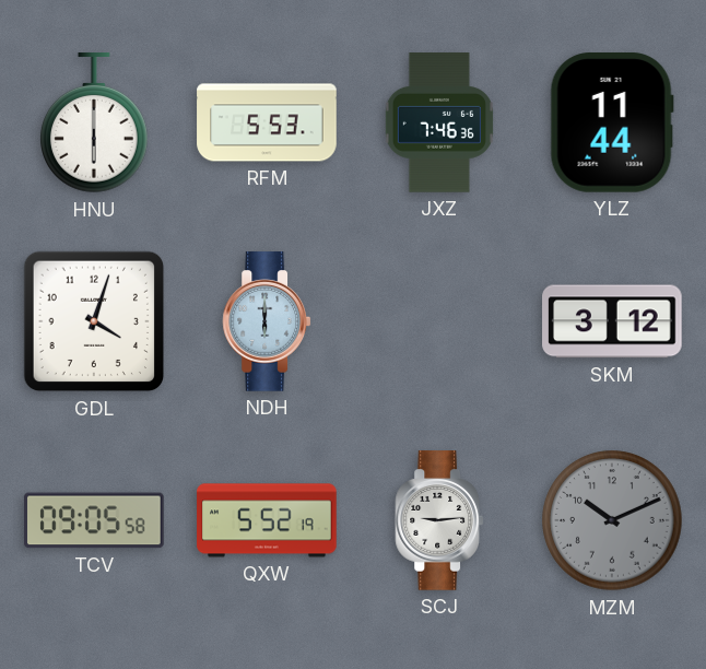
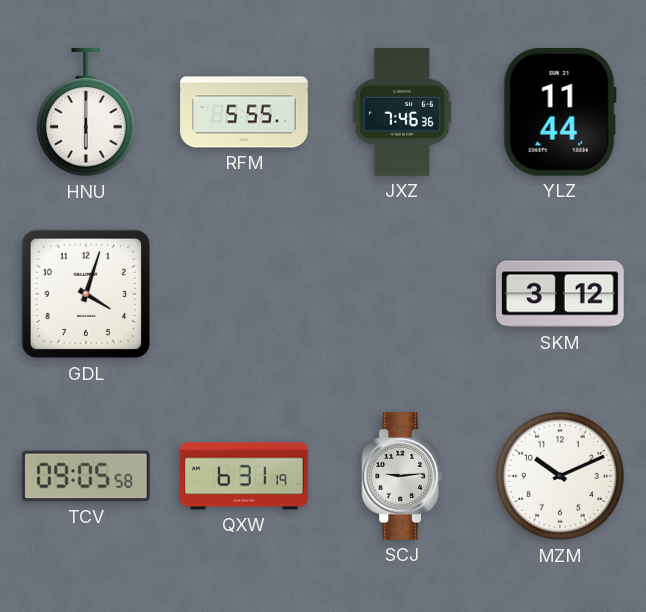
RFM: 5:53 -> 5:55 (244, 112)
NDH: 6:00 -> none (267, 321)
QXW: 5:52 -> 6:31 (244, 476)
MZM dial: grey -> white (560, 476)
